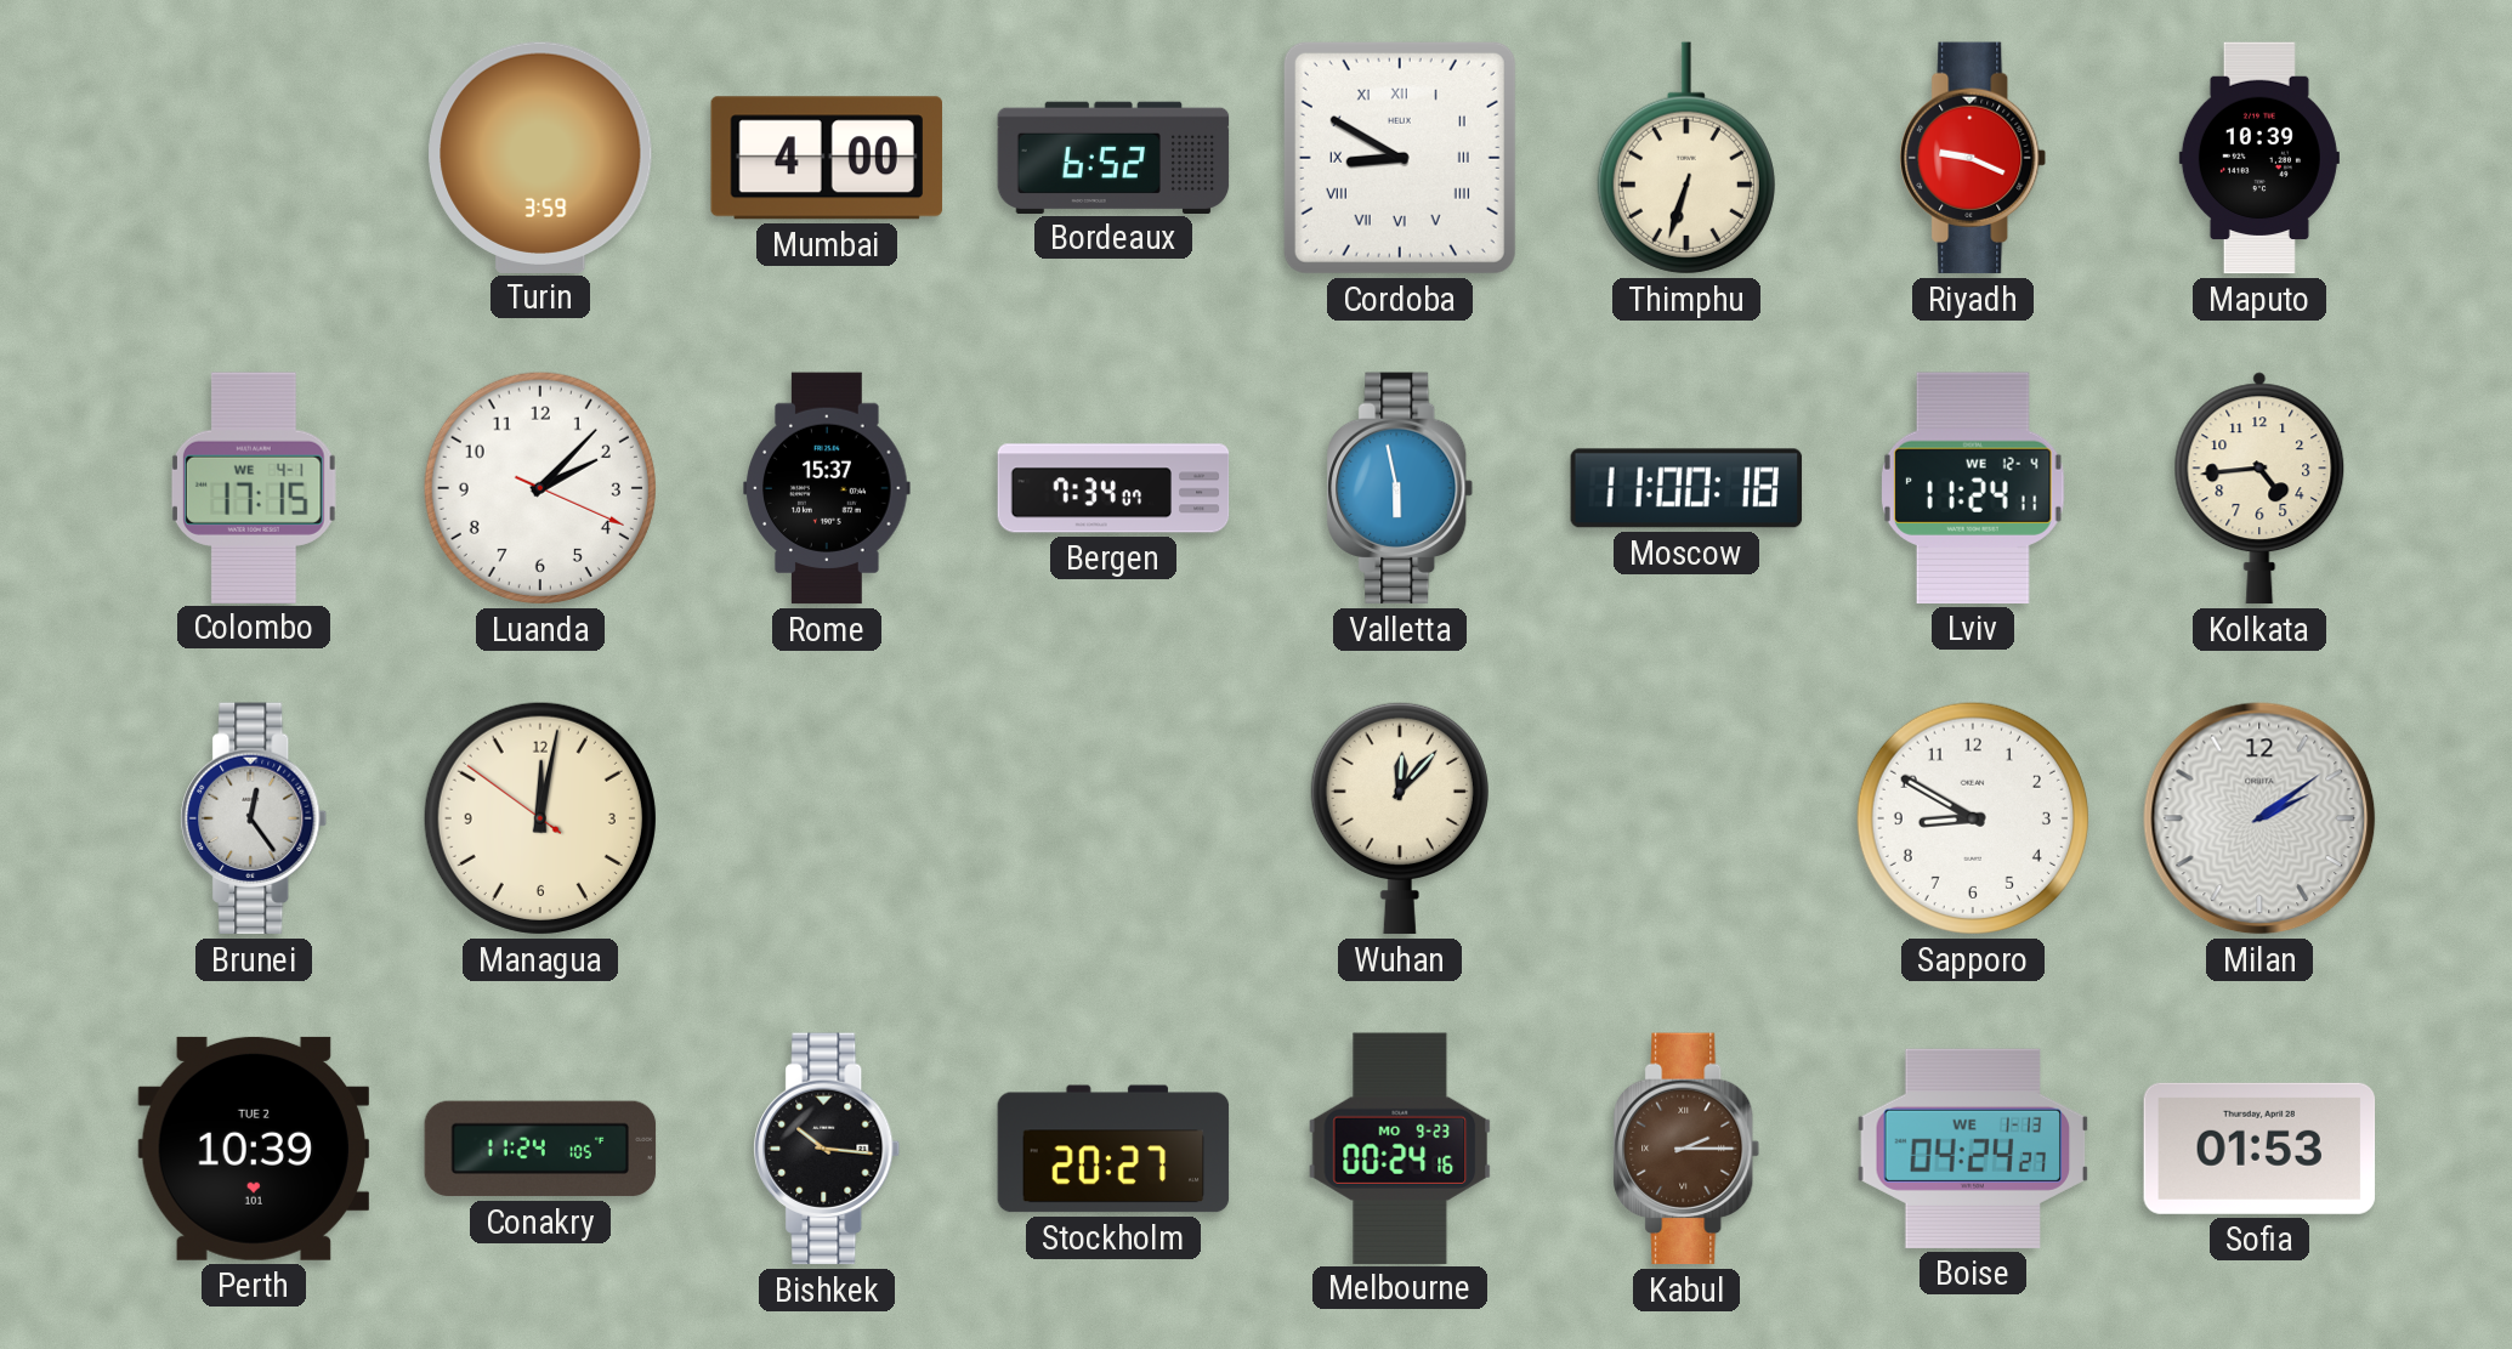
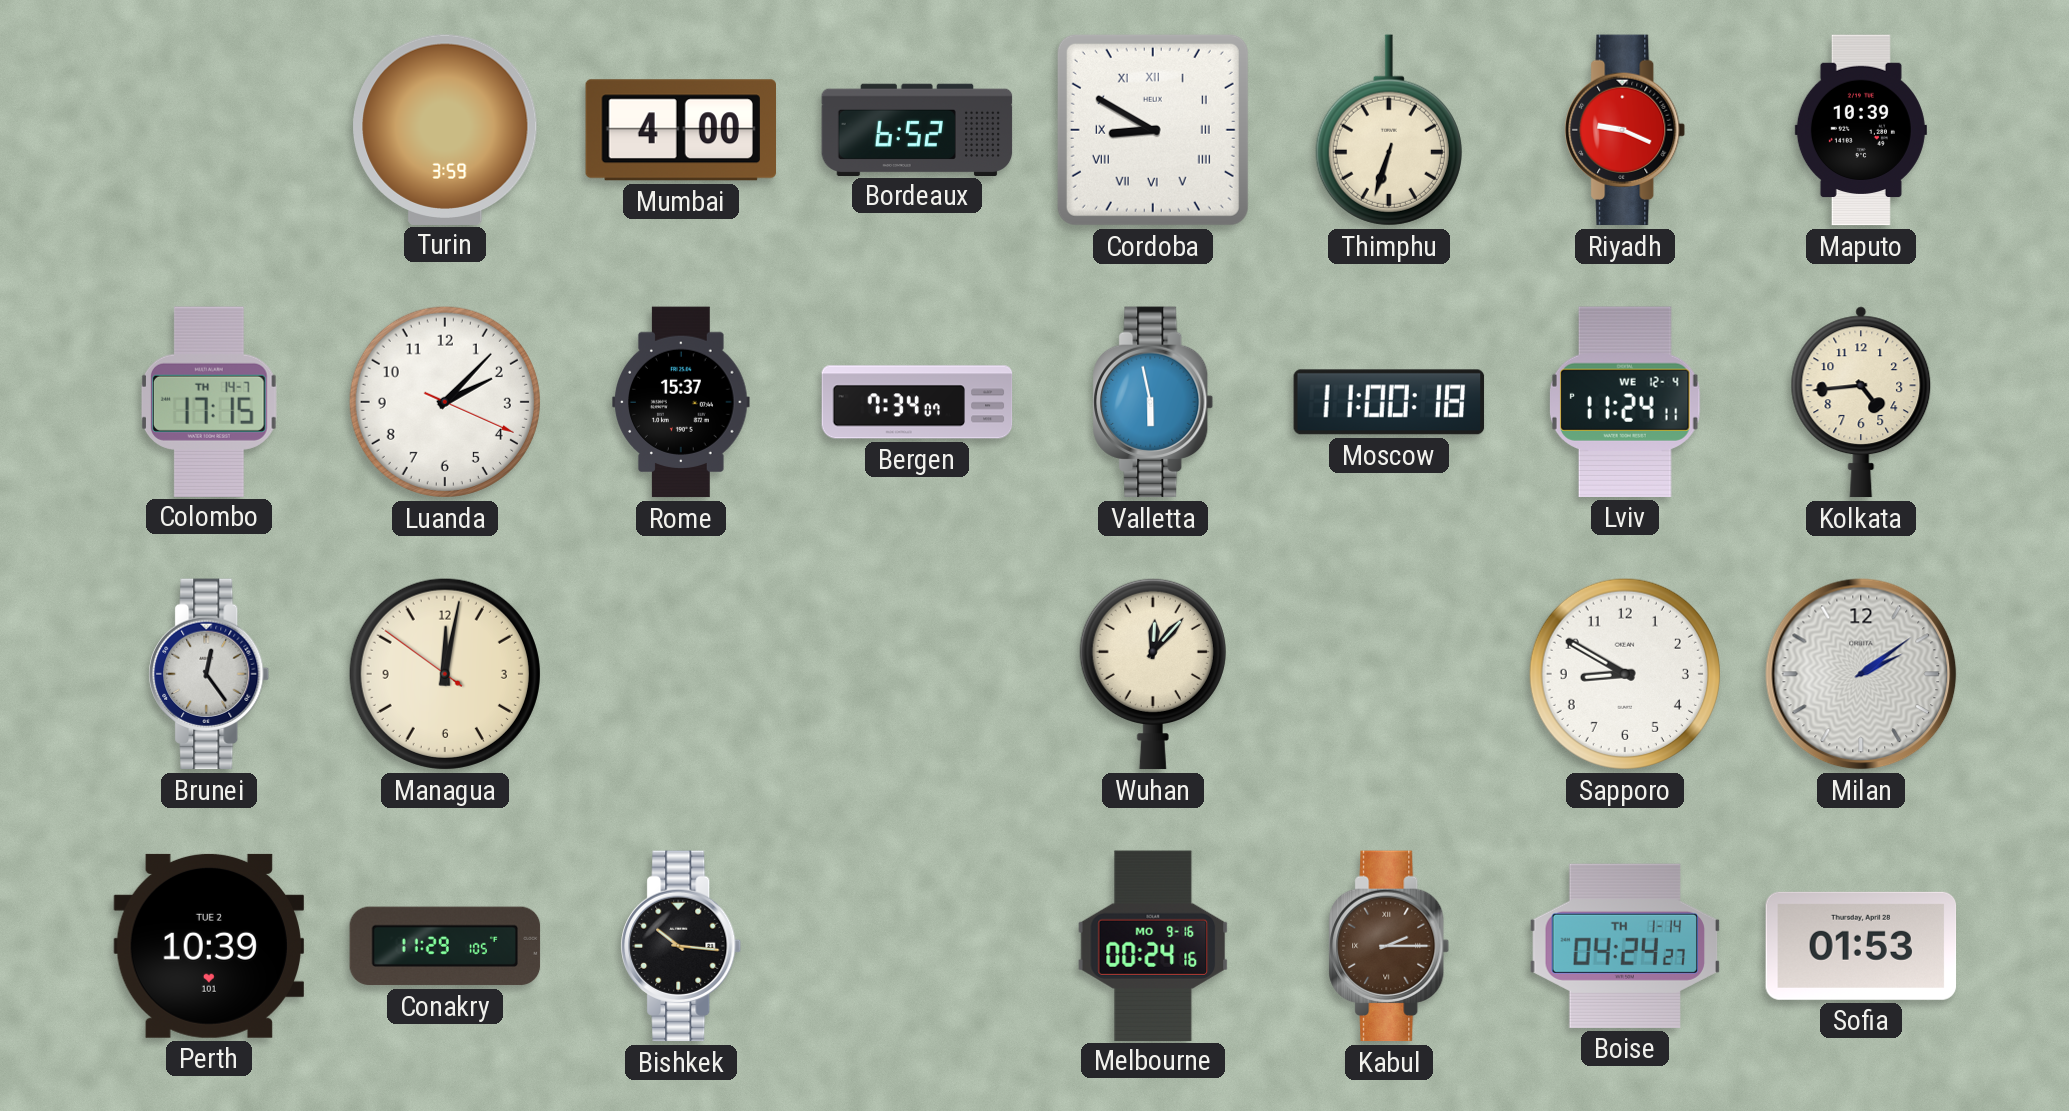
Colombo date: WE 4-1 -> TH 14-7 (209, 401)
Conakry: 11:24 -> 11:29 (445, 946)
Stockholm: 20:27 -> none (1113, 1149)
Melbourne date: MO 9-23 -> MO 9-16 (1153, 945)
Boise date: WE 1-13 -> TH 1-14 (1625, 946)
